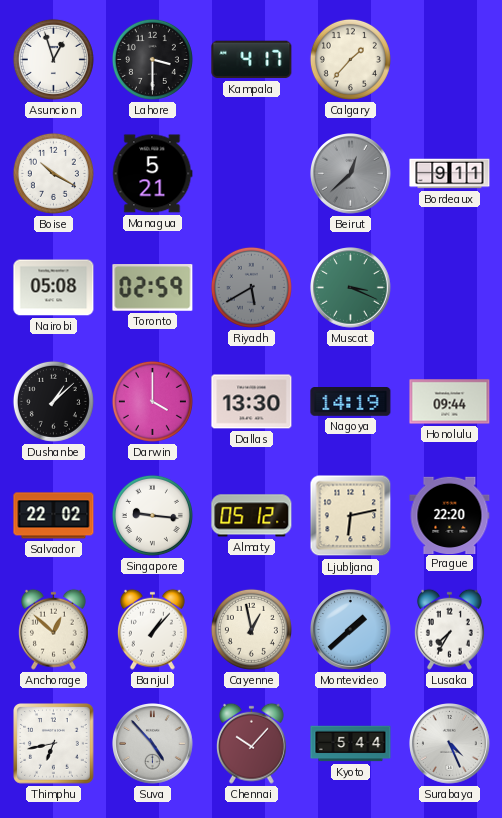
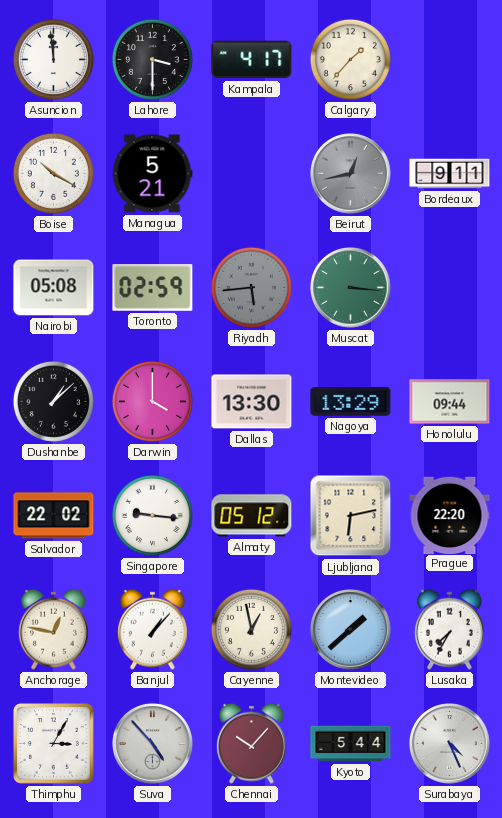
Asuncion: 12:57 -> 11:59 (53, 59)
Beirut: 12:38 -> 12:43 (351, 174)
Riyadh: 5:40 -> 5:44 (251, 287)
Muscat: 3:19 -> 3:16 (351, 288)
Nagoya: 14:19 -> 13:29 (351, 402)
Anchorage: 12:52 -> 12:47 (53, 629)
Thimphu: 6:43 -> 3:05 (54, 744)
